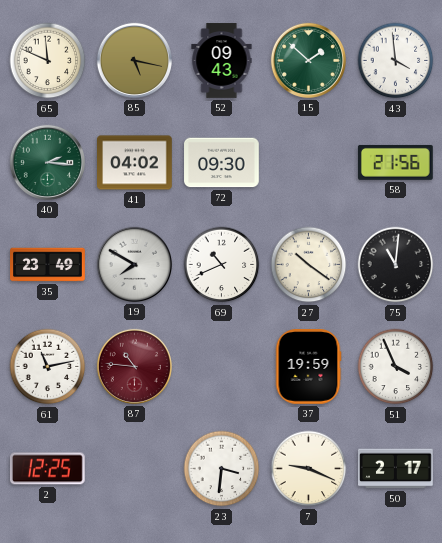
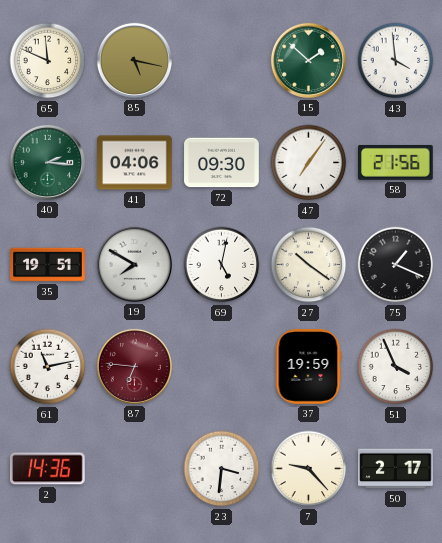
52: 09:43 -> none (222, 61)
41: 04:02 -> 04:06 (135, 163)
47: none -> 7:06 (309, 163)
35: 23:49 -> 19:51 (48, 265)
69: 10:41 -> 5:02 (222, 265)
75: 11:01 -> 1:19 (396, 265)
87: 10:46 -> 6:46 (134, 366)
2: 12:25 -> 14:36 (47, 469)
7: 9:19 -> 9:23 (309, 469)
